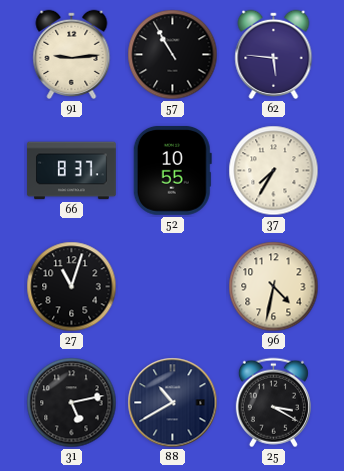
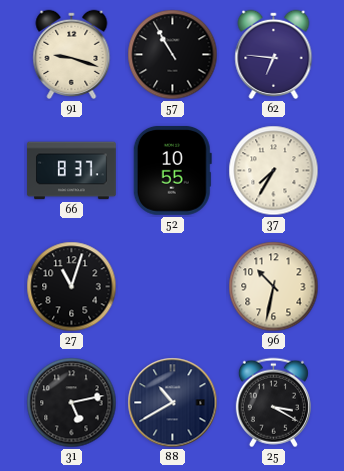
91: 9:14 -> 9:18 (72, 54)
62: 5:46 -> 6:46 (274, 54)
96: 4:32 -> 10:32 (274, 287)
